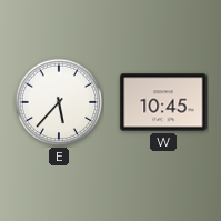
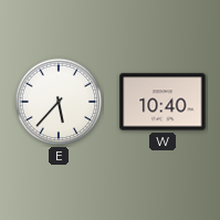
W: 10:45 -> 10:40 (163, 102)
